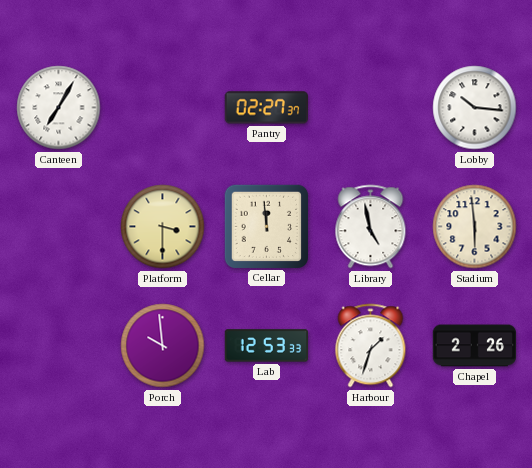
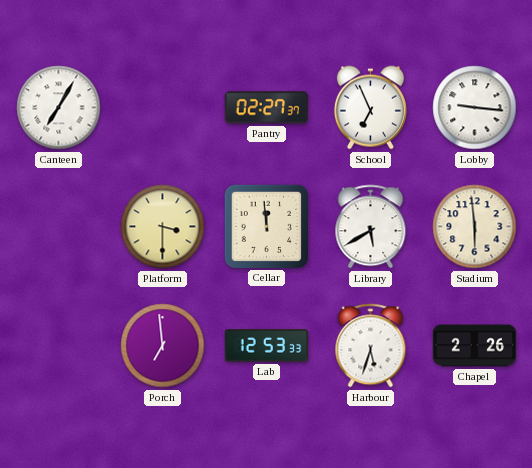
School: none -> 6:56 (370, 108)
Lobby: 10:16 -> 9:16 (475, 108)
Library: 4:58 -> 5:40 (371, 227)
Porch: 9:59 -> 6:59 (163, 346)
Harbour: 1:33 -> 5:33 (371, 346)
